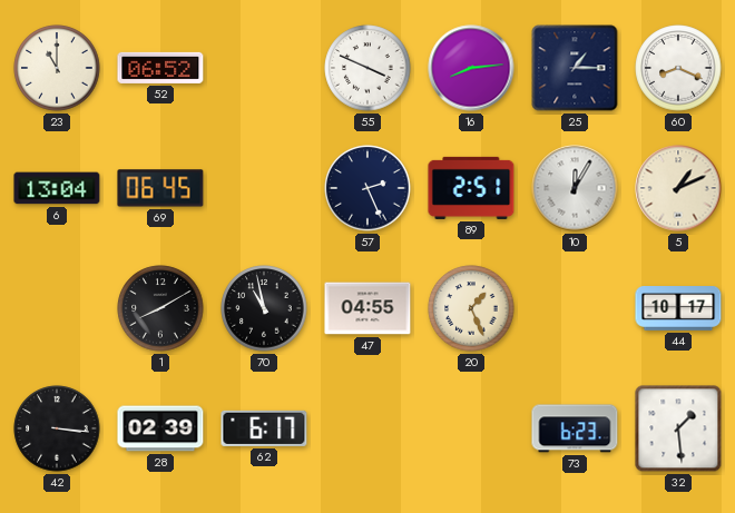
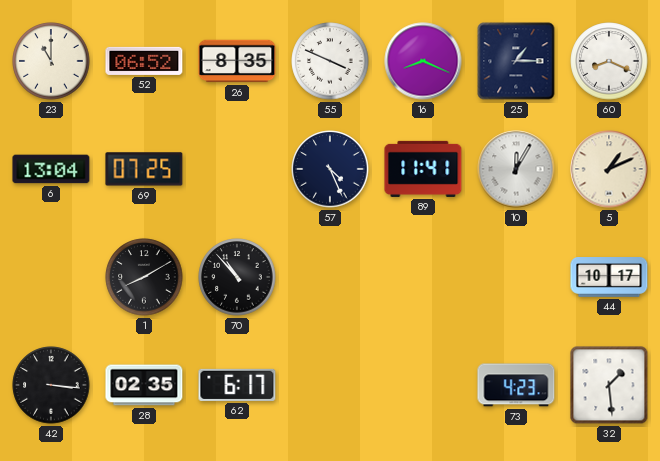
26: none -> 8:35 (237, 61)
16: 8:14 -> 8:19 (423, 61)
69: 06:45 -> 07:25 (144, 169)
57: 2:26 -> 4:26 (330, 169)
89: 2:51 -> 11:41 (423, 169)
70: 10:58 -> 10:53 (237, 277)
47: 04:55 -> none (367, 308)
20: 1:26 -> none (471, 308)
28: 02:39 -> 02:35 (144, 385)
73: 6:23 -> 4:23 (516, 385)
